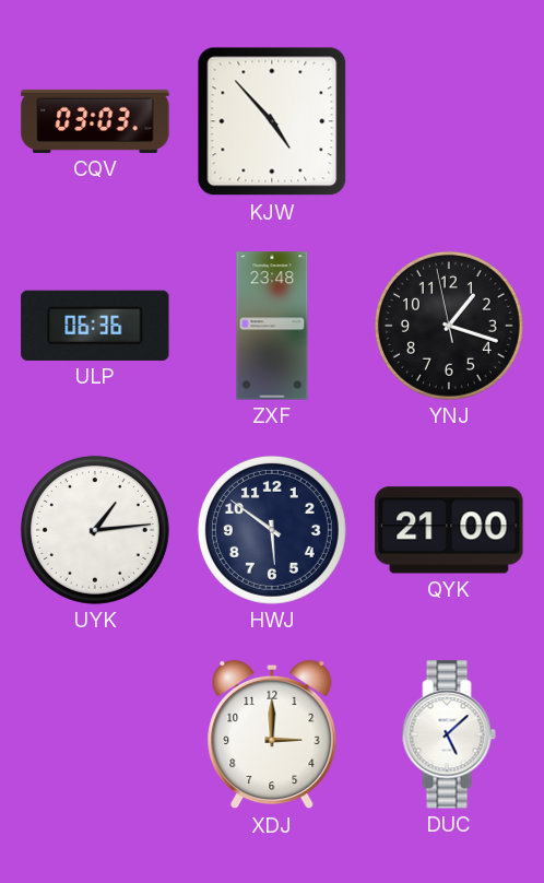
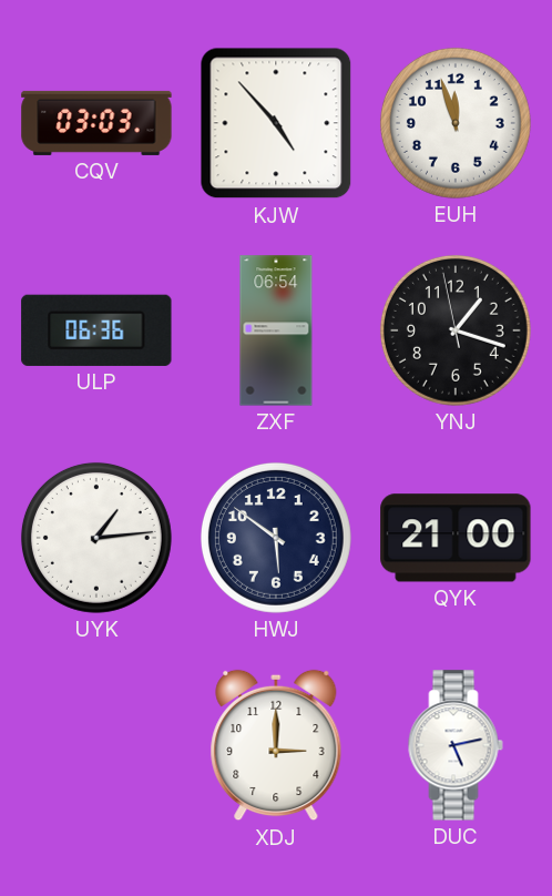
EUH: none -> 11:57 (456, 123)
ZXF: 23:48 -> 06:54 (276, 330)
DUC: 5:08 -> 5:13 (456, 745)
